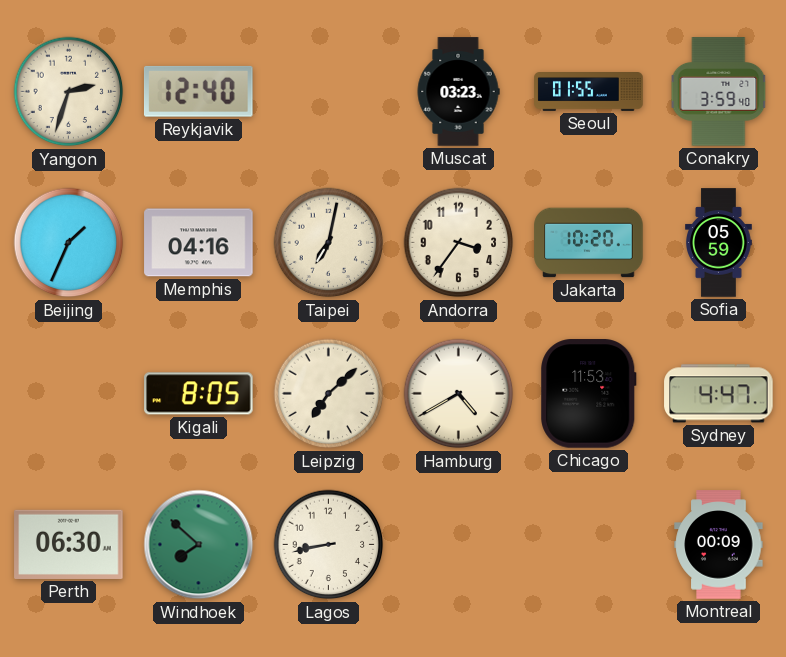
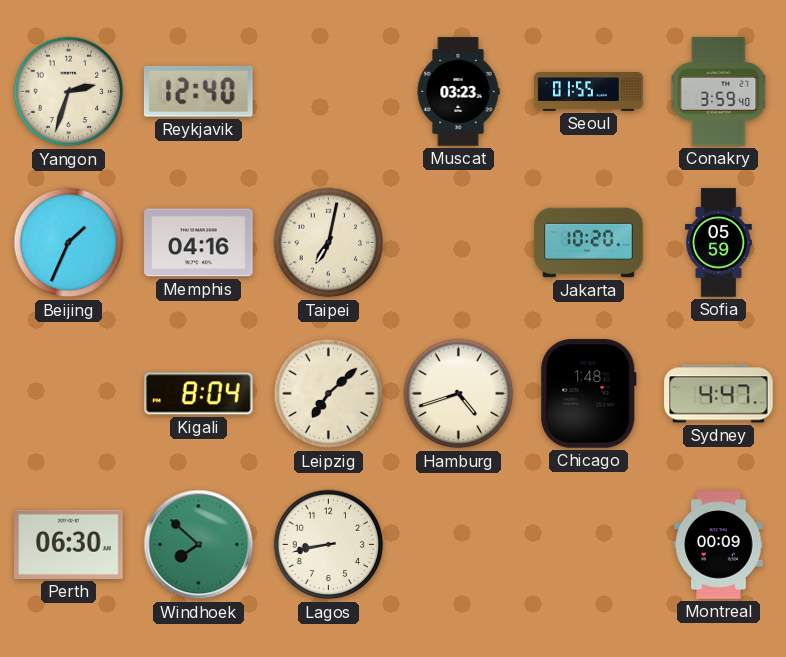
Andorra: 3:36 -> none (459, 243)
Kigali: 8:05 -> 8:04 (199, 394)
Hamburg: 4:40 -> 4:42 (459, 394)
Chicago: 11:53 -> 1:48 (589, 394)
